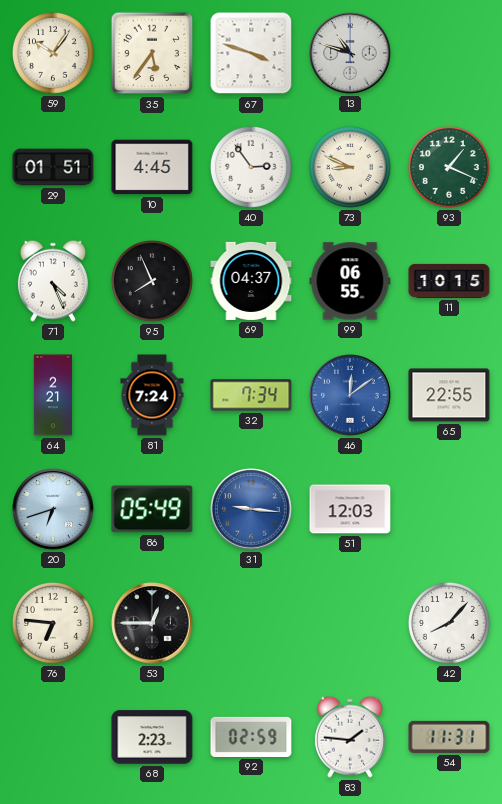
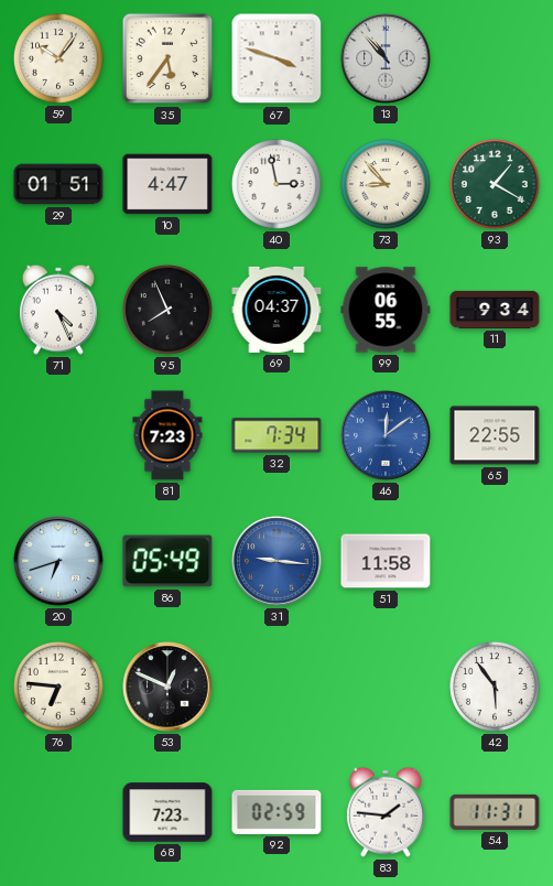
13: 10:48 -> 10:53 (386, 58)
10: 4:45 -> 4:47 (167, 184)
40: 2:54 -> 2:58 (276, 184)
73: 8:49 -> 8:53 (386, 184)
93: 1:19 -> 1:20 (495, 184)
11: 10:15 -> 9:34 (495, 310)
64: 2:21 -> none (52, 395)
81: 7:24 -> 7:23 (167, 435)
51: 12:03 -> 11:58 (386, 561)
53: 12:45 -> 12:49 (167, 687)
42: 8:07 -> 5:54 (495, 687)
68: 2:23 -> 7:23 (167, 812)
